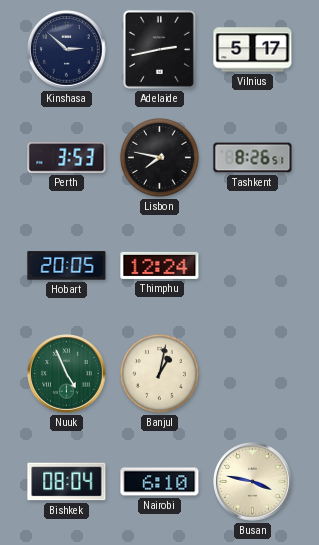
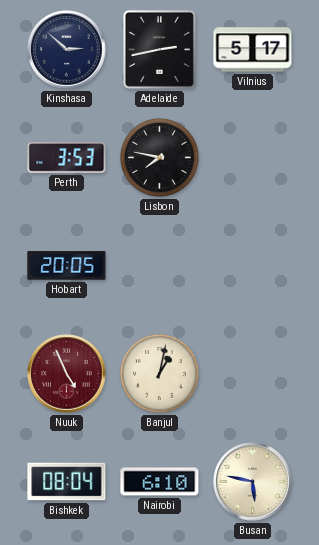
Tashkent: 8:26 -> none (253, 158)
Thimphu: 12:24 -> none (160, 265)
Nuuk dial: green -> burgundy (67, 374)
Busan: 3:47 -> 5:47 (253, 482)
